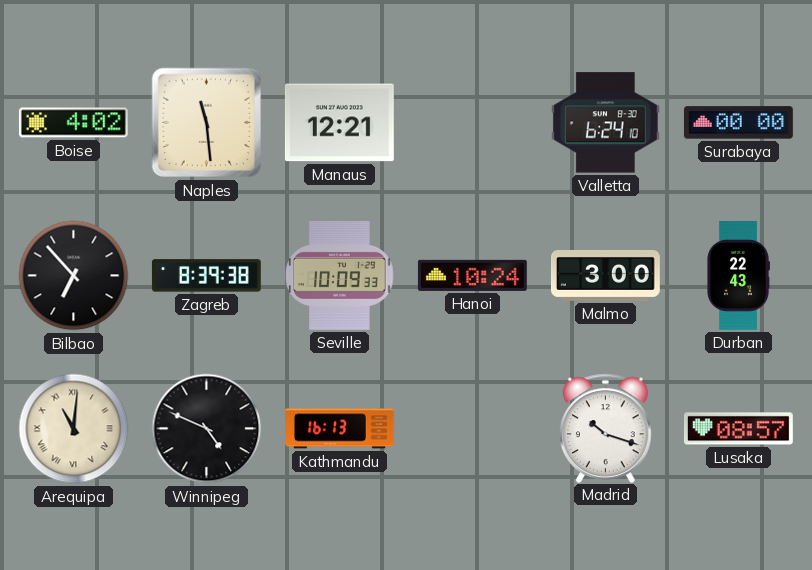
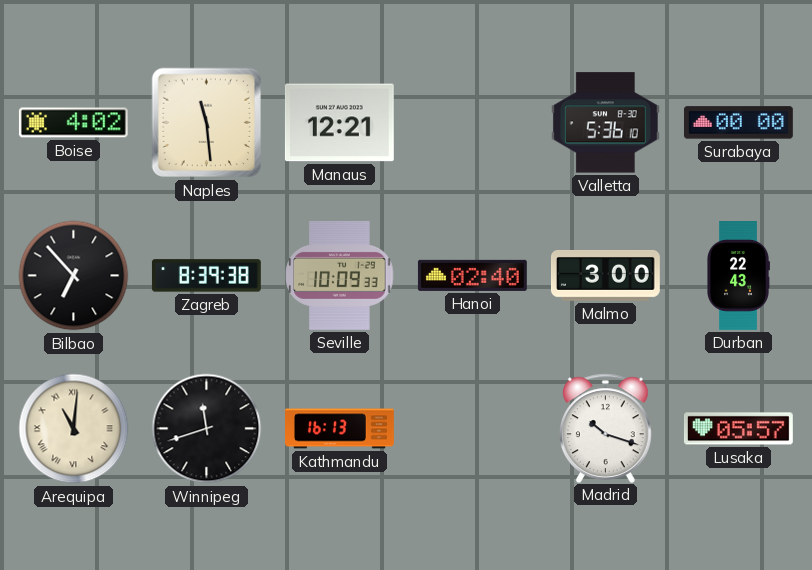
Valletta: 6:24 -> 5:36 (605, 123)
Hanoi: 10:24 -> 02:40 (472, 275)
Winnipeg: 4:49 -> 11:42 (207, 429)
Lusaka: 08:57 -> 05:57 (738, 429)
